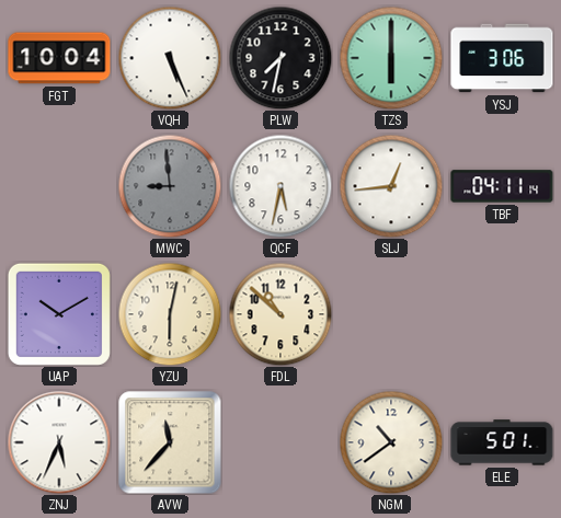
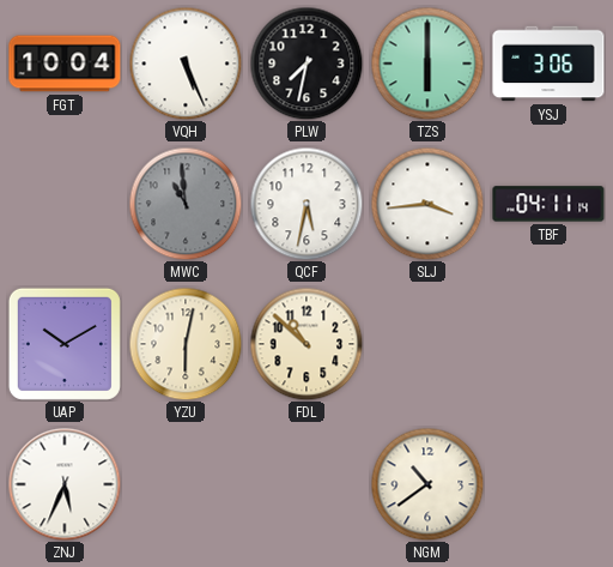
MWC: 8:59 -> 10:59 (186, 204)
SLJ: 12:44 -> 3:44 (427, 204)
AVW: 11:37 -> none (170, 442)
ELE: 5:01 -> none (502, 442)
